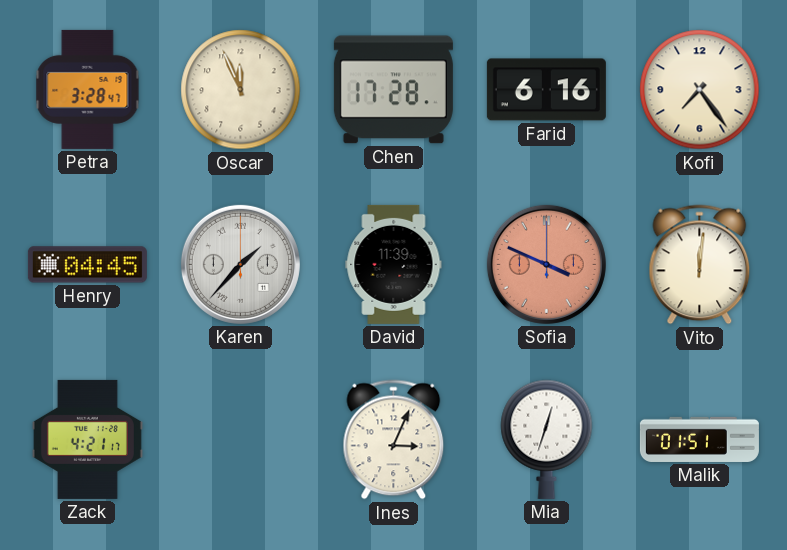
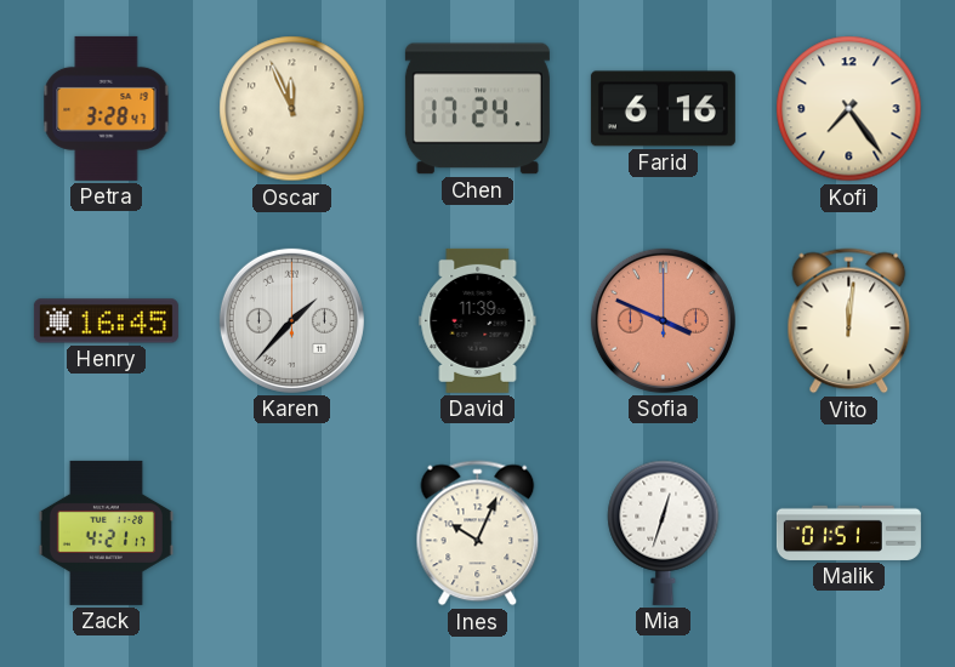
Chen: 17:28 -> 17:24 (477, 109)
Henry: 04:45 -> 16:45 (106, 321)
Ines: 3:04 -> 10:04 (478, 534)
